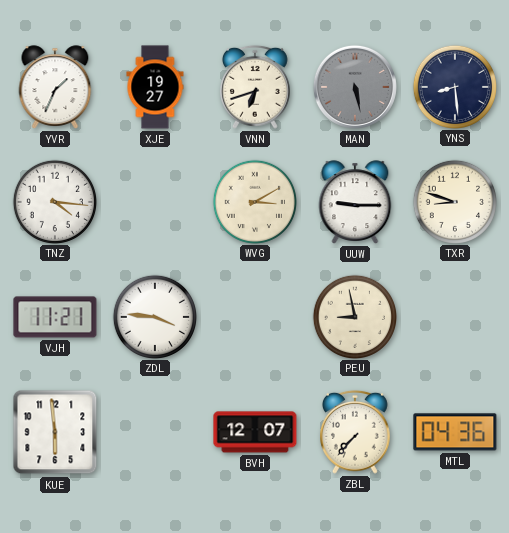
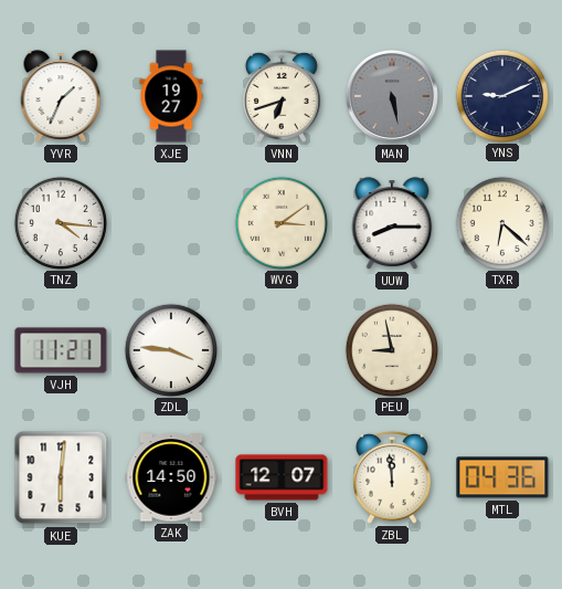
YNS: 8:29 -> 9:11 (501, 95)
WVG: 3:10 -> 3:09 (280, 222)
UUW: 9:15 -> 8:15 (392, 223)
TXR: 8:48 -> 6:22 (501, 222)
KUE: 5:59 -> 6:01 (61, 477)
ZAK: none -> 14:50 (171, 477)
ZBL: 7:37 -> 11:59 (393, 477)
